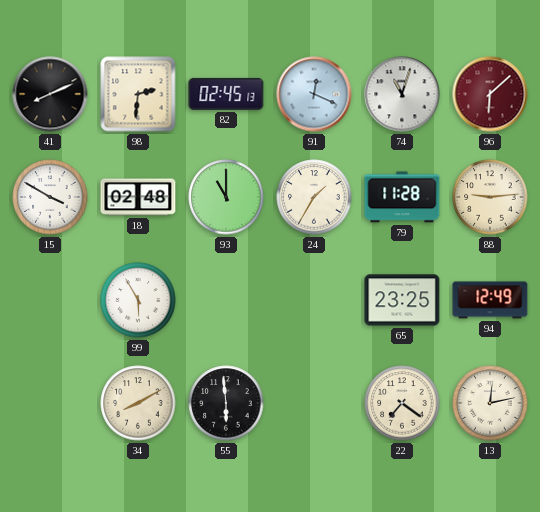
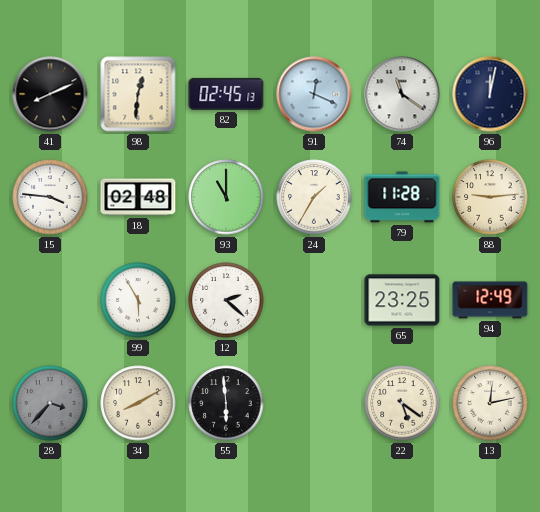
98: 2:31 -> 12:31 (138, 94)
74: 11:03 -> 11:21 (402, 94)
96: 6:08 -> 12:02 (490, 94)
96 dial: burgundy -> navy (490, 94)
15: 3:50 -> 3:46 (50, 197)
12: none -> 2:22 (226, 300)
28: none -> 3:37 (50, 403)
22: 7:21 -> 5:21 (402, 403)
